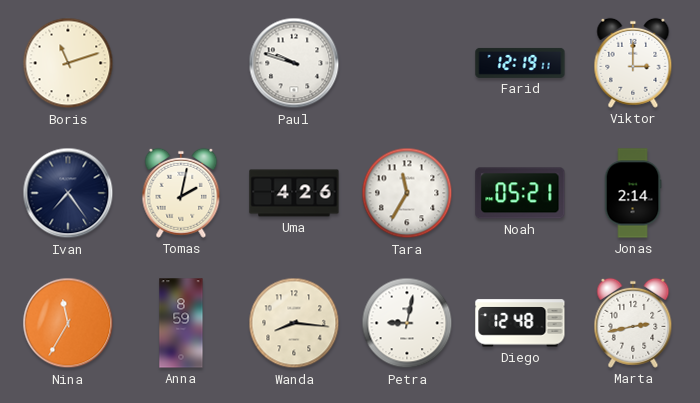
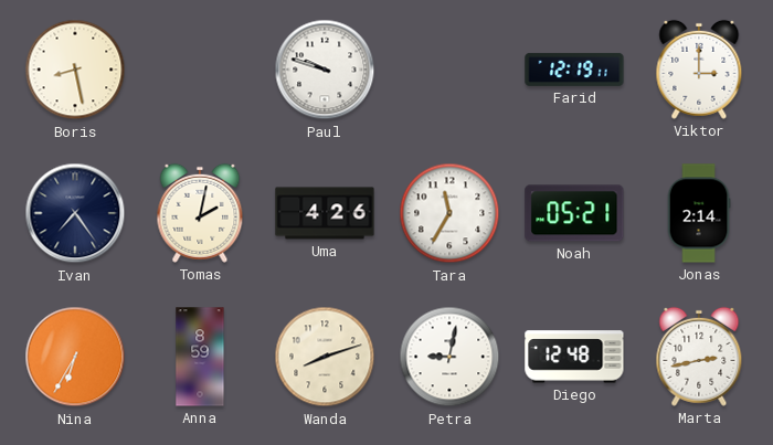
Boris: 11:12 -> 8:28 (75, 70)
Nina: 11:35 -> 6:35 (75, 357)
Wanda: 8:16 -> 8:12 (325, 357)
